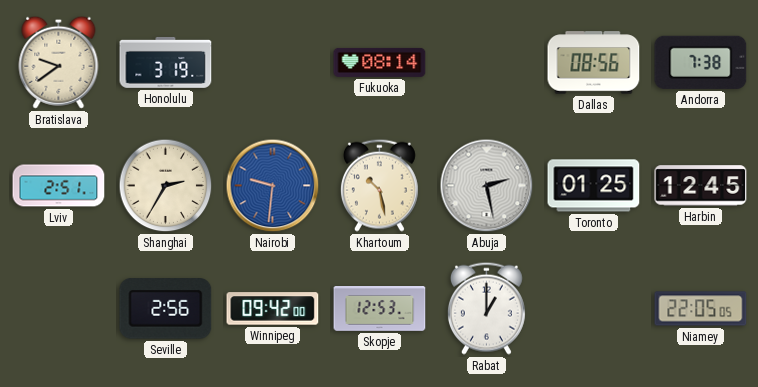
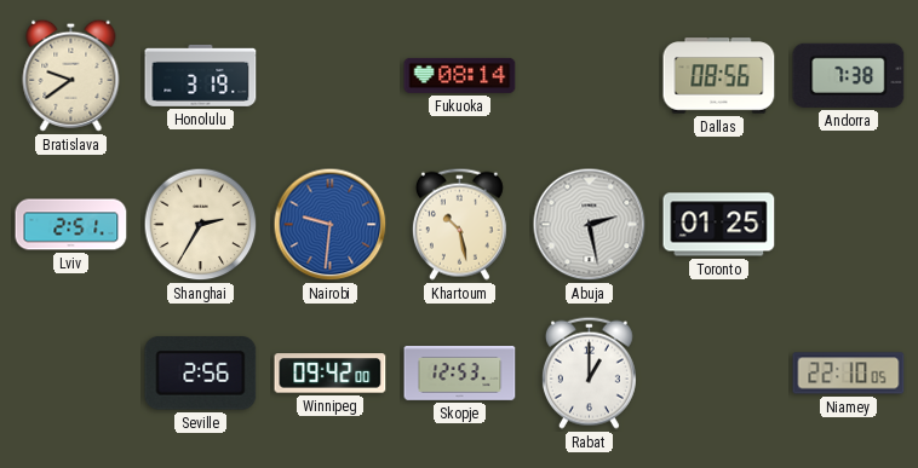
Harbin: 12:45 -> none (701, 186)
Niamey: 22:05 -> 22:10 (849, 374)
